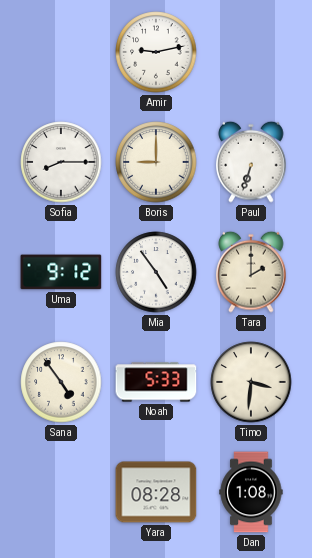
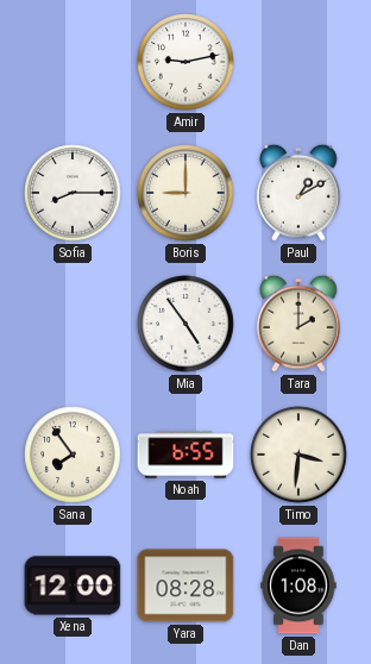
Paul: 6:33 -> 1:10 (298, 193)
Uma: 9:12 -> none (61, 272)
Sana: 4:54 -> 7:54 (73, 455)
Noah: 5:33 -> 6:55 (185, 455)
Xena: none -> 12:00 (73, 585)
